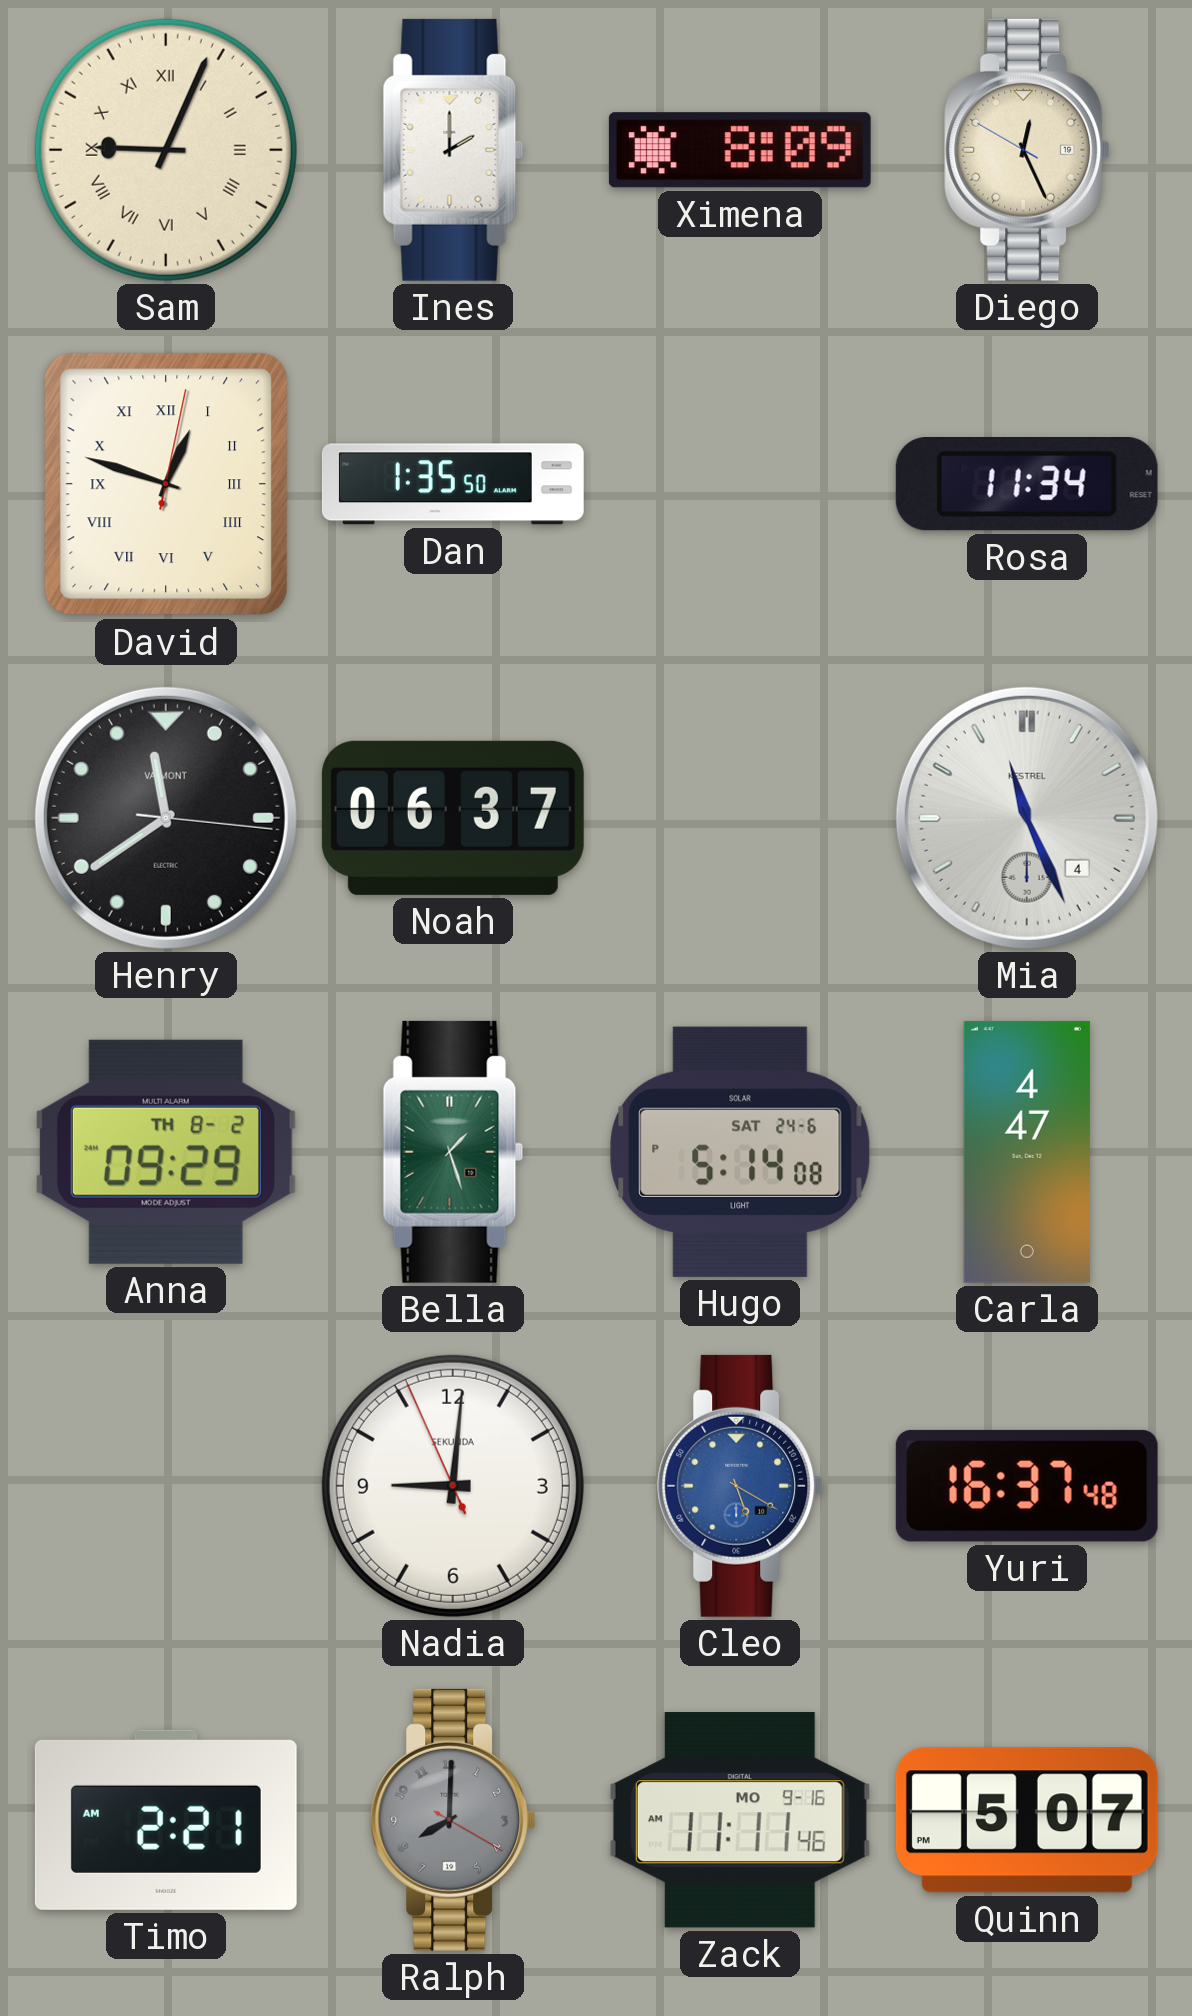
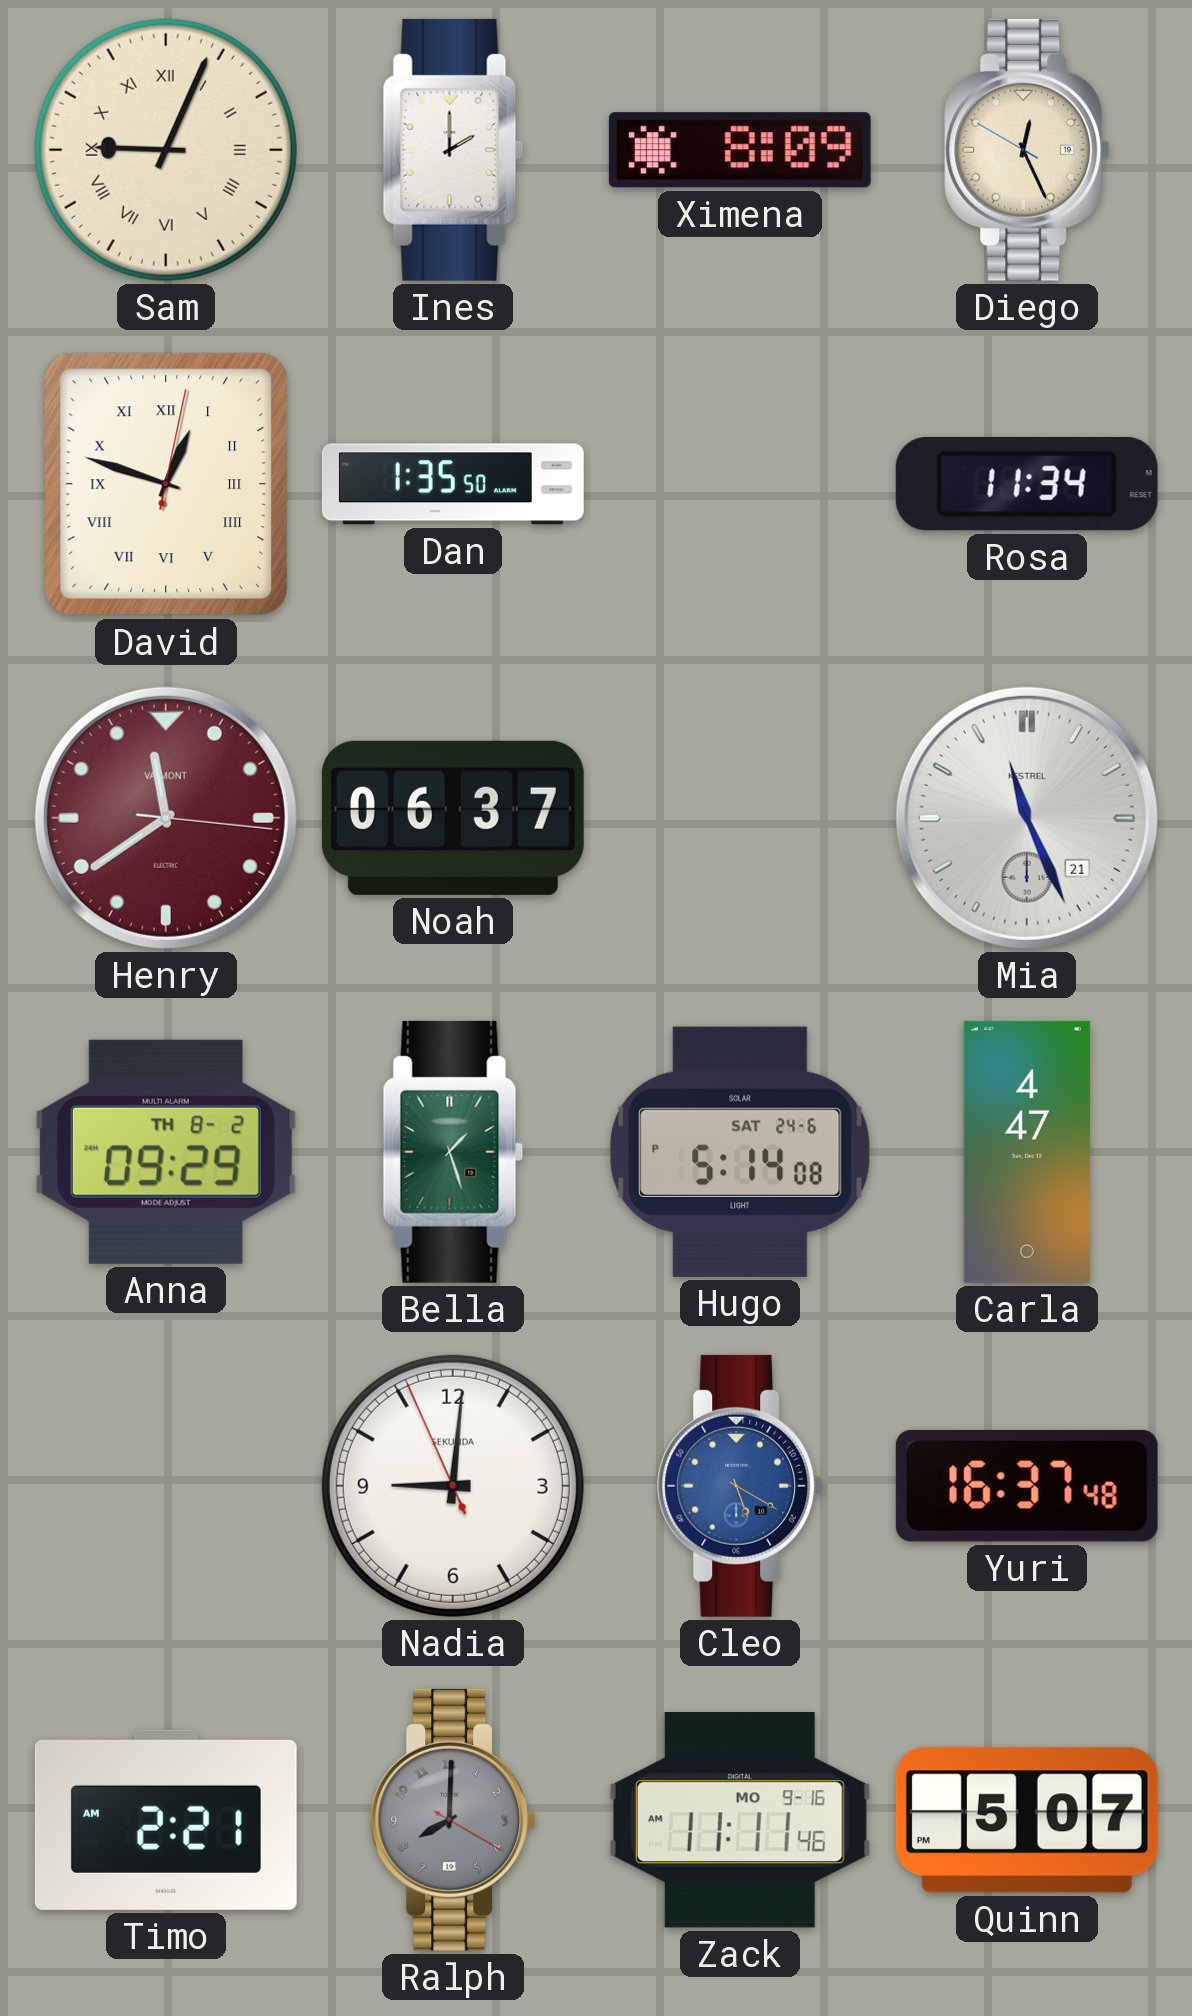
Henry dial: black -> burgundy (166, 818)
Mia date: 4 -> 21 (1027, 818)
